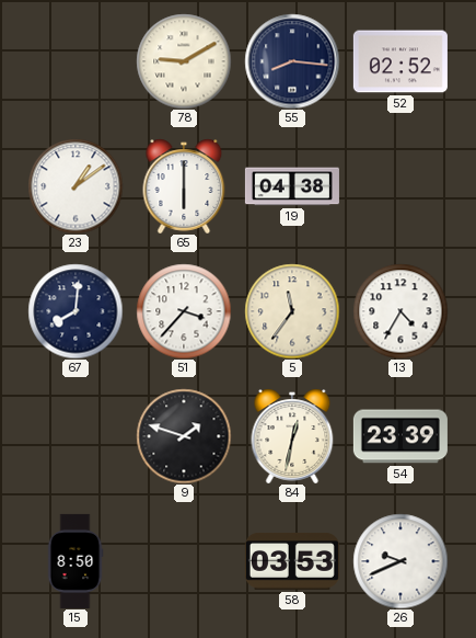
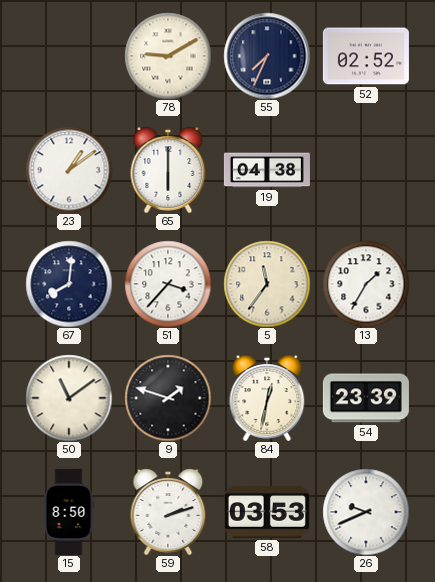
55: 8:16 -> 7:34 (267, 56)
13: 4:35 -> 1:35 (366, 284)
50: none -> 11:09 (69, 398)
59: none -> 2:12 (168, 512)
